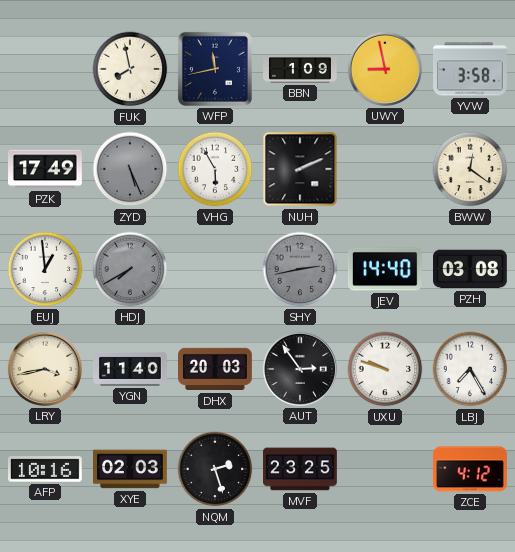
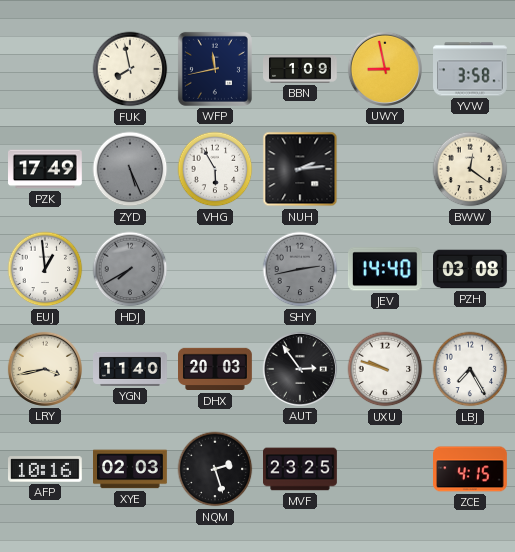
NUH: 2:11 -> 2:14 (300, 169)
ZCE: 4:12 -> 4:15 (471, 469)
